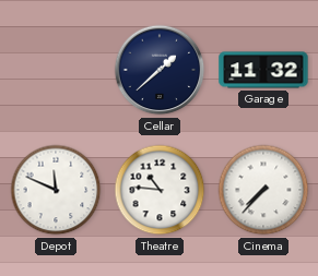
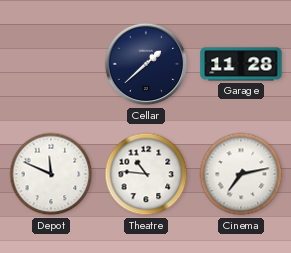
Garage: 11:32 -> 11:28 (241, 64)
Cinema: 7:37 -> 7:13 (241, 174)
